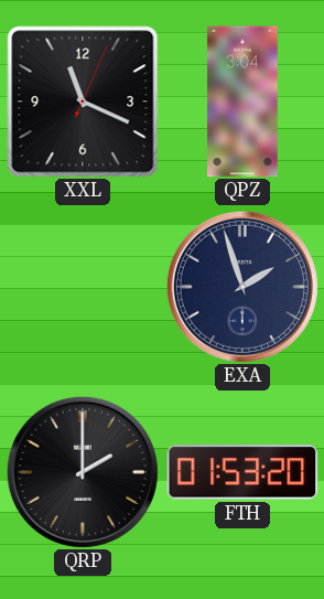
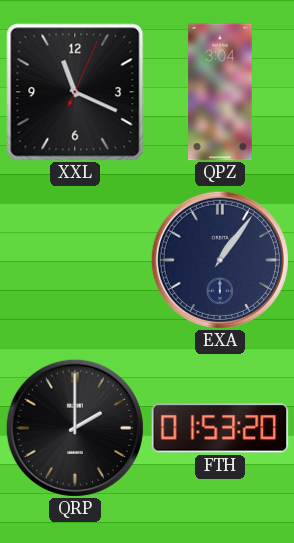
EXA: 1:57 -> 1:06 (220, 260)
